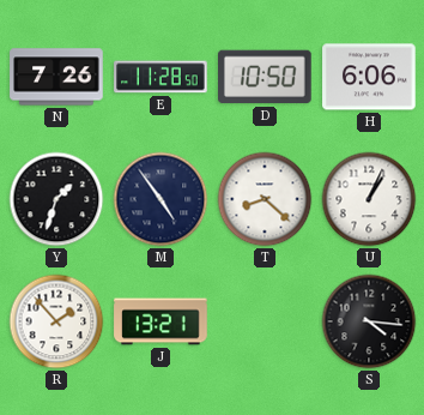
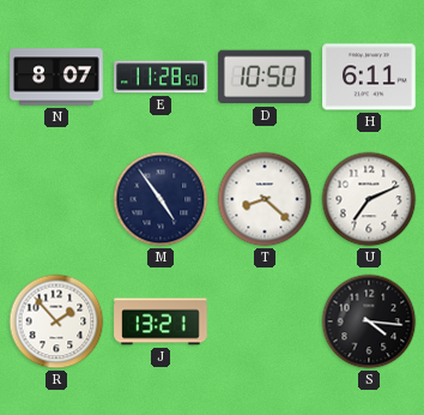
N: 7:26 -> 8:07 (56, 77)
H: 6:06 -> 6:11 (369, 77)
Y: 1:33 -> none (56, 199)
U: 1:04 -> 7:11 (369, 199)
